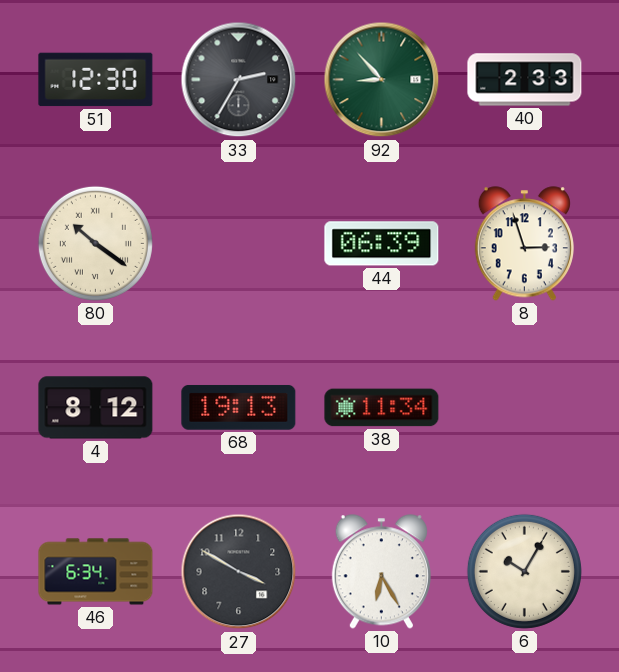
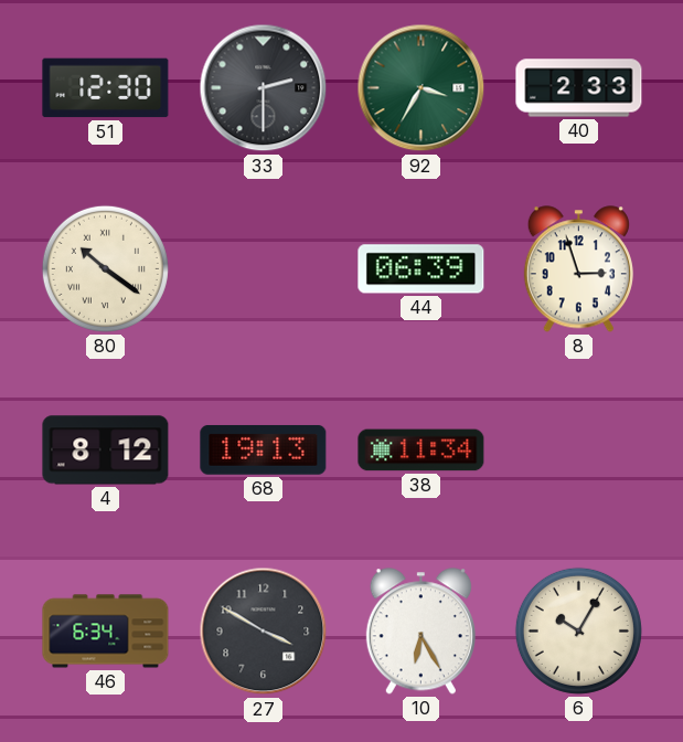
33: 2:35 -> 2:30 (264, 88)
92: 8:53 -> 3:35 (421, 88)
